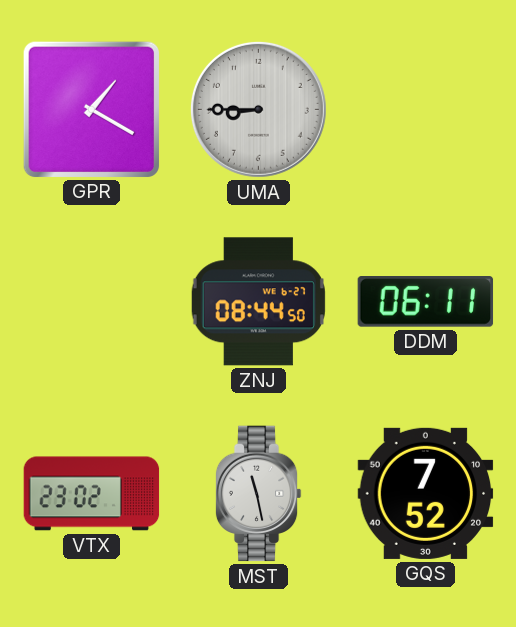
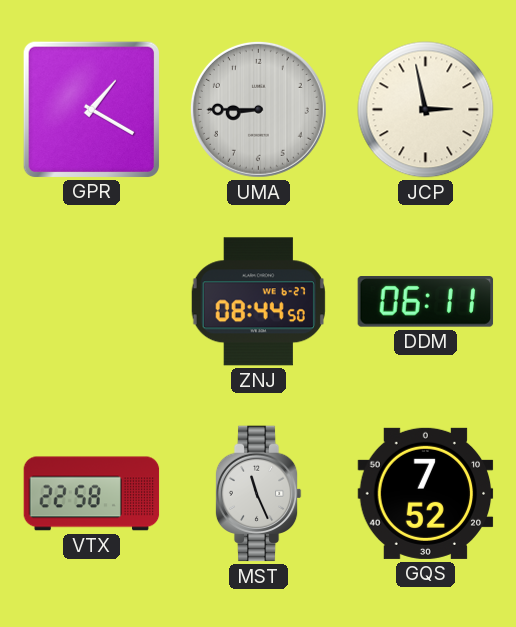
JCP: none -> 2:58 (426, 110)
VTX: 23:02 -> 22:58 (92, 494)
MST: 11:28 -> 11:26 (258, 494)
